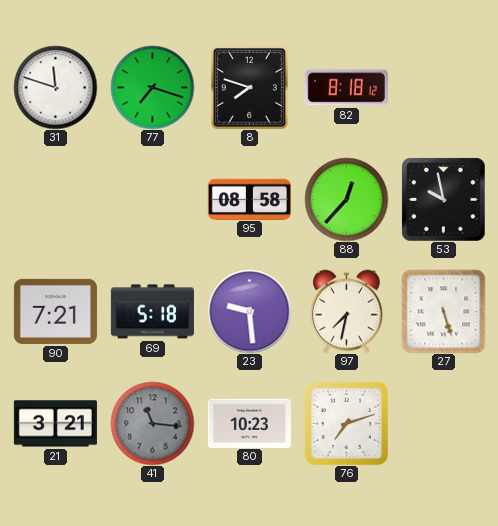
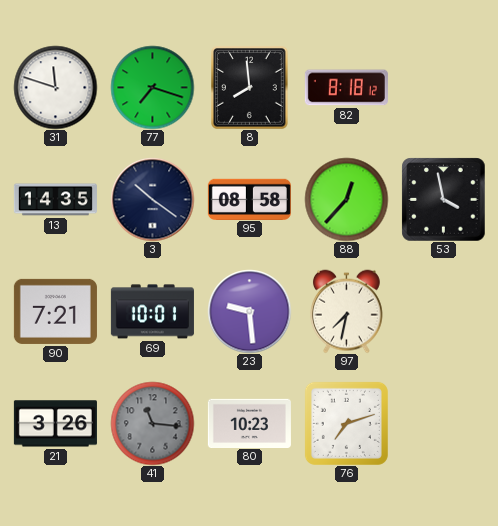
8: 7:48 -> 7:59 (250, 88)
13: none -> 14:35 (55, 200)
3: none -> 10:21 (152, 199)
53: 9:58 -> 3:58 (443, 199)
69: 5:18 -> 10:01 (152, 312)
27: 5:27 -> none (443, 311)
21: 3:21 -> 3:26 (55, 424)
